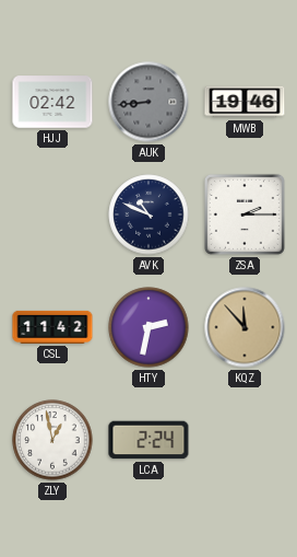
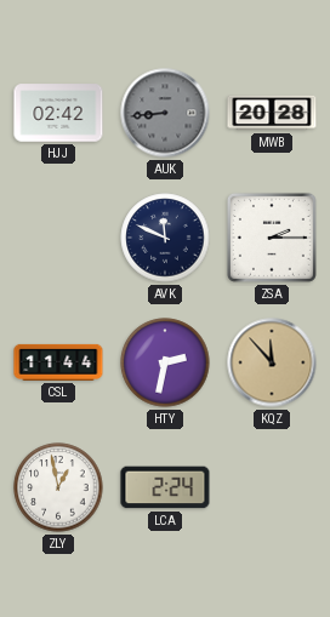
MWB: 19:46 -> 20:28 (272, 113)
AVK: 10:49 -> 11:49 (165, 238)
CSL: 11:42 -> 11:44 (58, 362)
